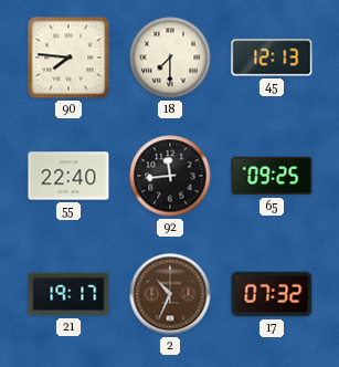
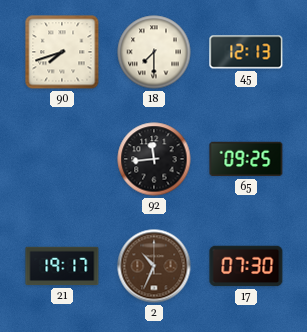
90: 7:46 -> 7:42 (62, 52)
55: 22:40 -> none (68, 176)
17: 07:32 -> 07:30 (246, 266)
